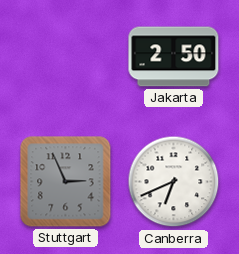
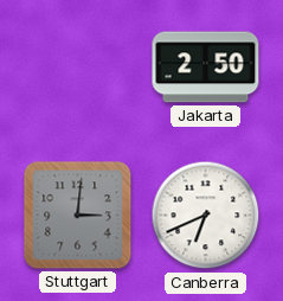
Stuttgart: 2:56 -> 3:01 (78, 216)
